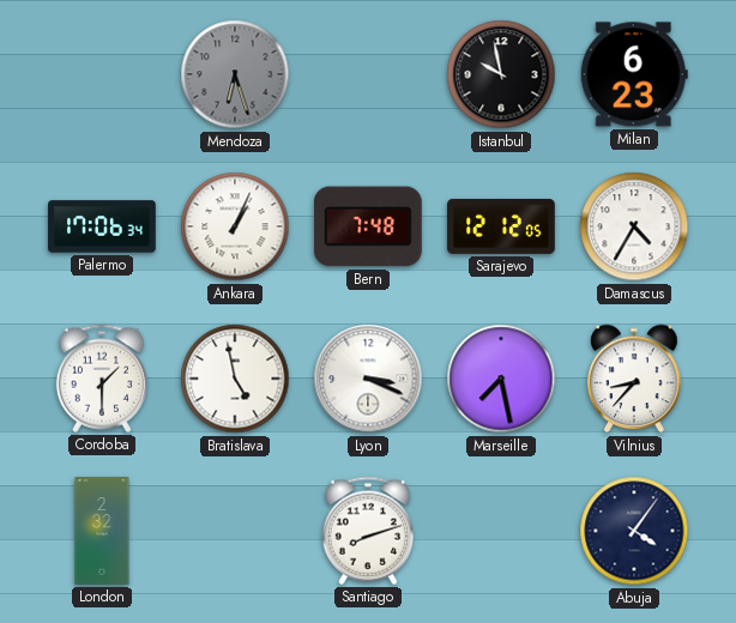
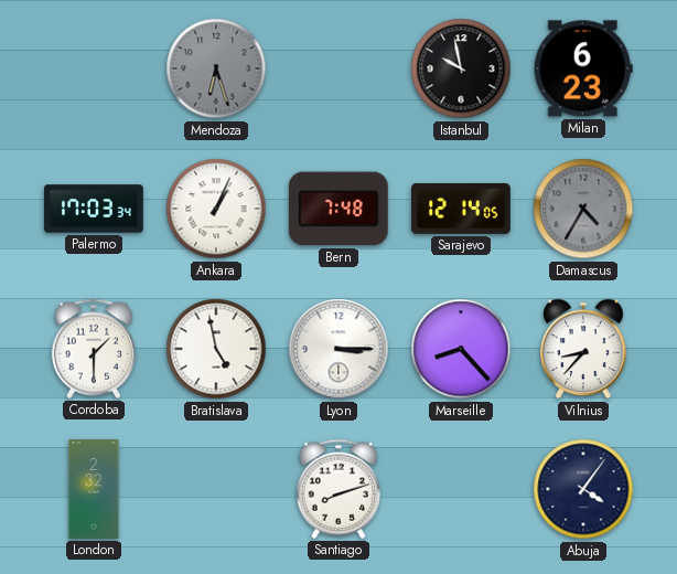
Palermo: 17:06 -> 17:03 (94, 209)
Sarajevo: 12:12 -> 12:14 (461, 209)
Damascus dial: white -> grey (583, 209)
Lyon: 3:19 -> 3:15 (338, 349)
Marseille: 7:28 -> 8:23 (461, 349)
